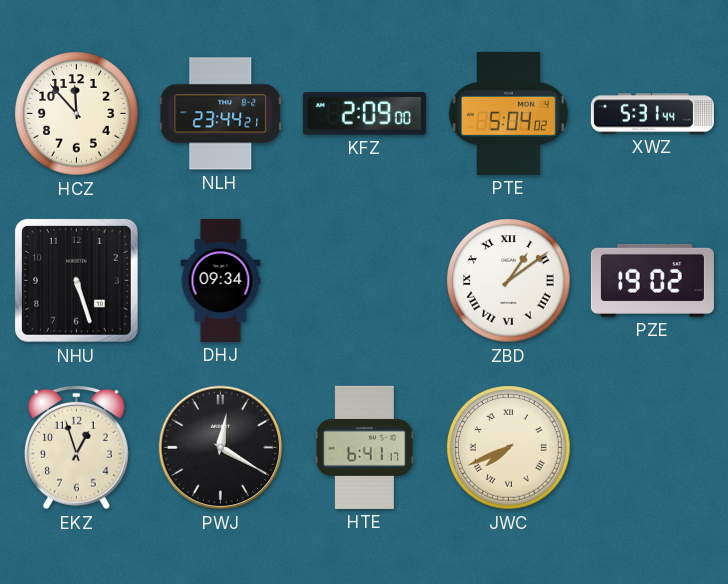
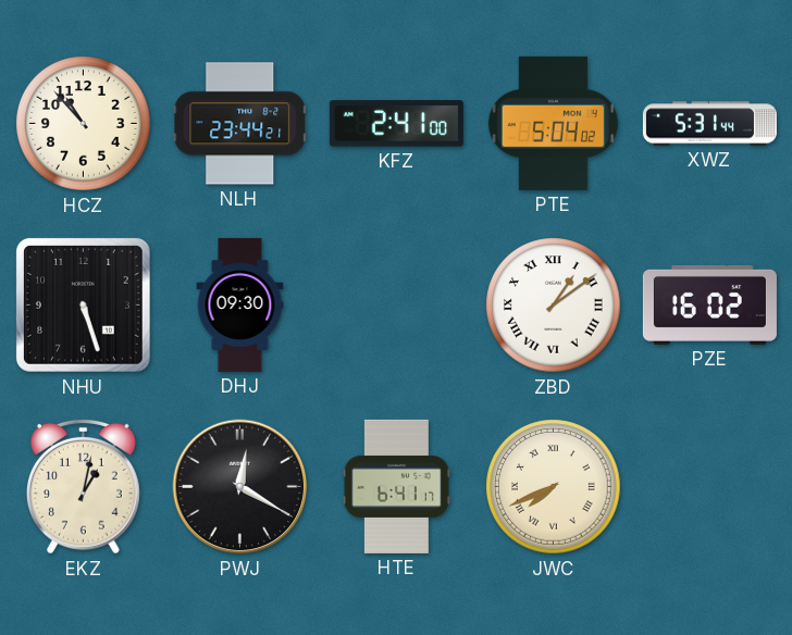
HCZ: 11:53 -> 10:53 (84, 124)
KFZ: 2:09 -> 2:41 (396, 124)
DHJ: 09:34 -> 09:30 (240, 304)
PZE: 19:02 -> 16:02 (709, 304)
EKZ: 12:57 -> 1:02 (83, 486)
